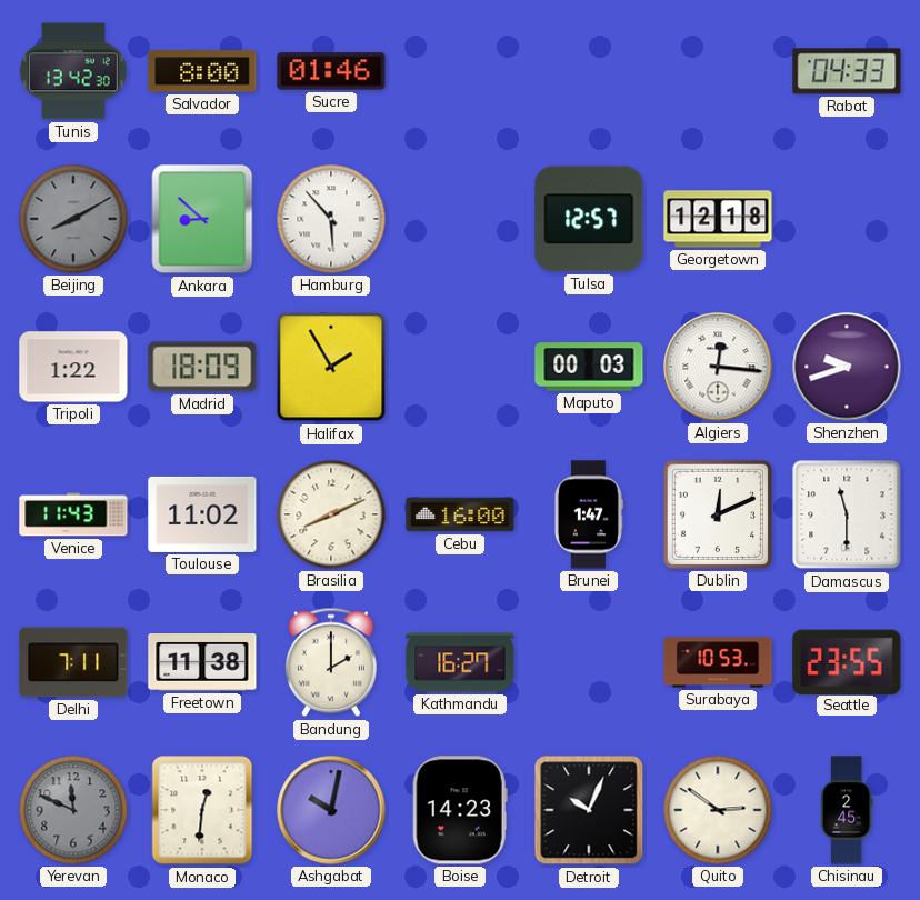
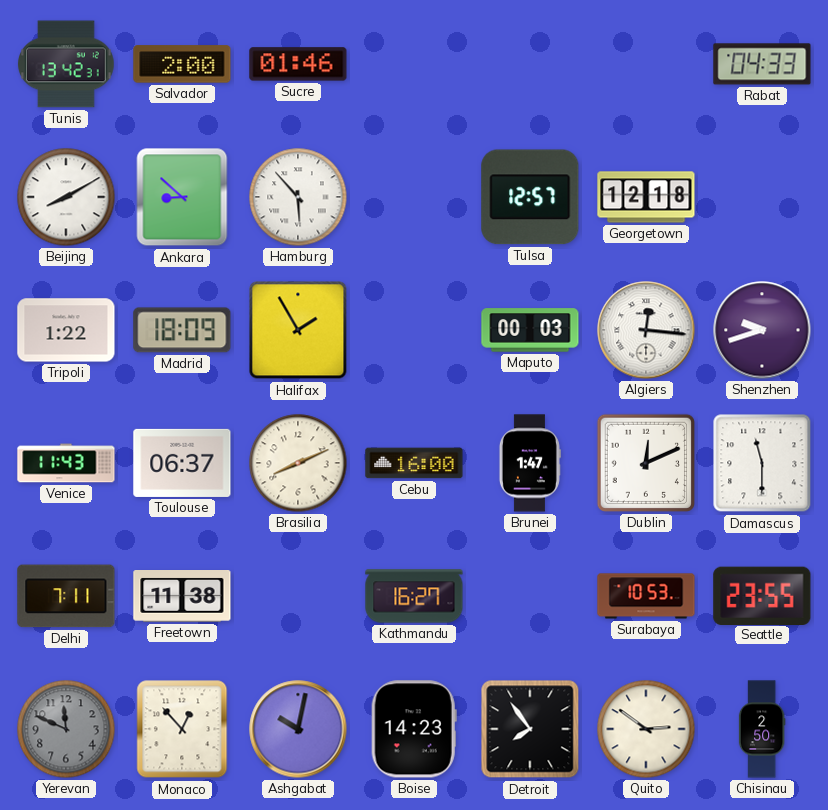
Tunis: 13:42:30 -> 13:42:31 (67, 64)
Salvador: 8:00 -> 2:00 (182, 64)
Beijing dial: grey -> white (66, 197)
Toulouse: 11:02 -> 06:37 (182, 463)
Bandung: 2:00 -> none (331, 662)
Monaco: 12:31 -> 12:53 (182, 729)
Detroit: 10:04 -> 7:54 (530, 729)
Chisinau: 2:45 -> 2:50 (762, 729)
